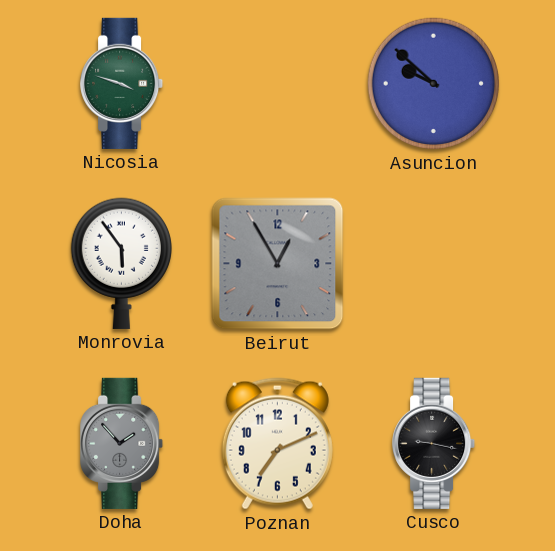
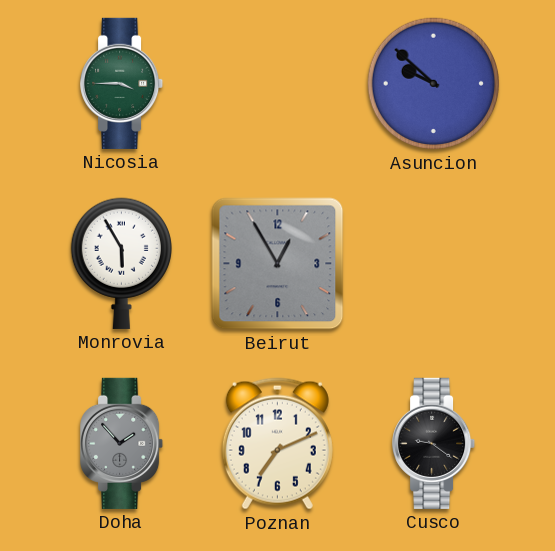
Nicosia: 3:48 -> 3:45 (122, 83)
Monrovia: 5:54 -> 5:55 (121, 263)
Cusco: 9:17 -> 9:21 (434, 443)
